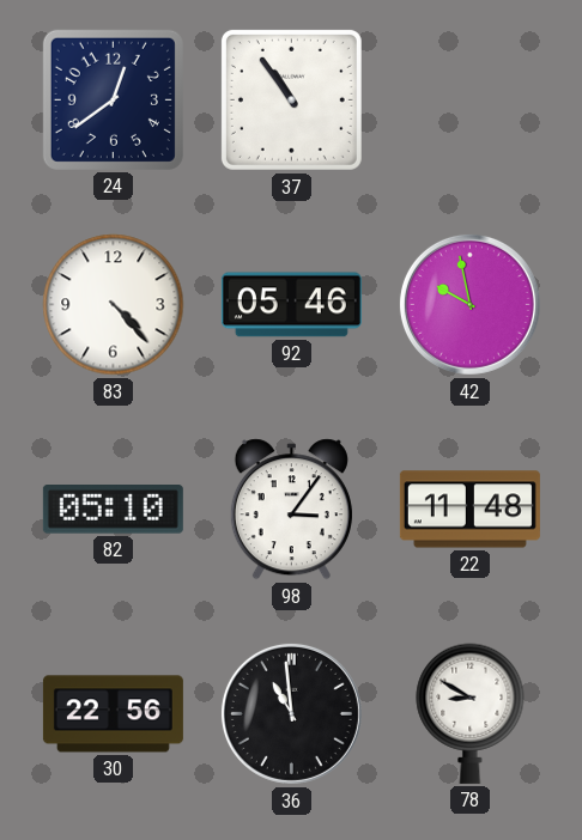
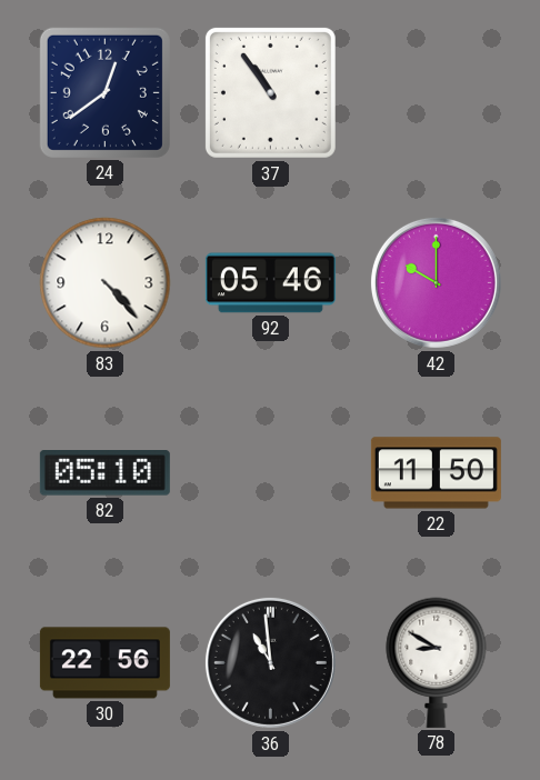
42: 9:58 -> 10:00 (436, 282)
98: 3:06 -> none (291, 510)
22: 11:48 -> 11:50 (436, 473)
